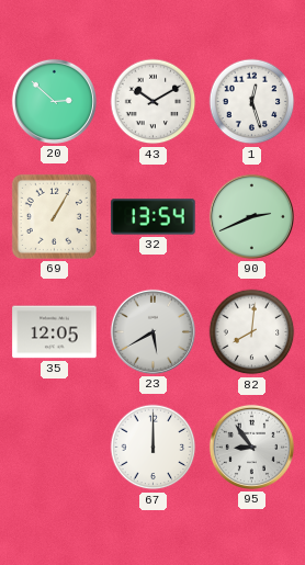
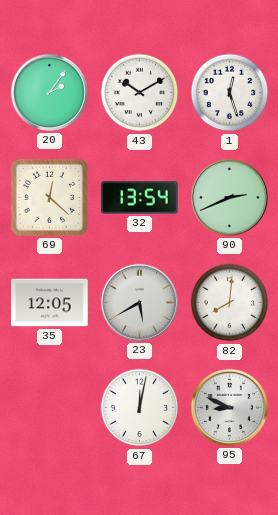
20: 2:52 -> 2:06 (49, 92)
69: 1:05 -> 12:22 (49, 197)
67: 12:00 -> 12:02 (140, 408)
95: 8:54 -> 8:49 (229, 407)
